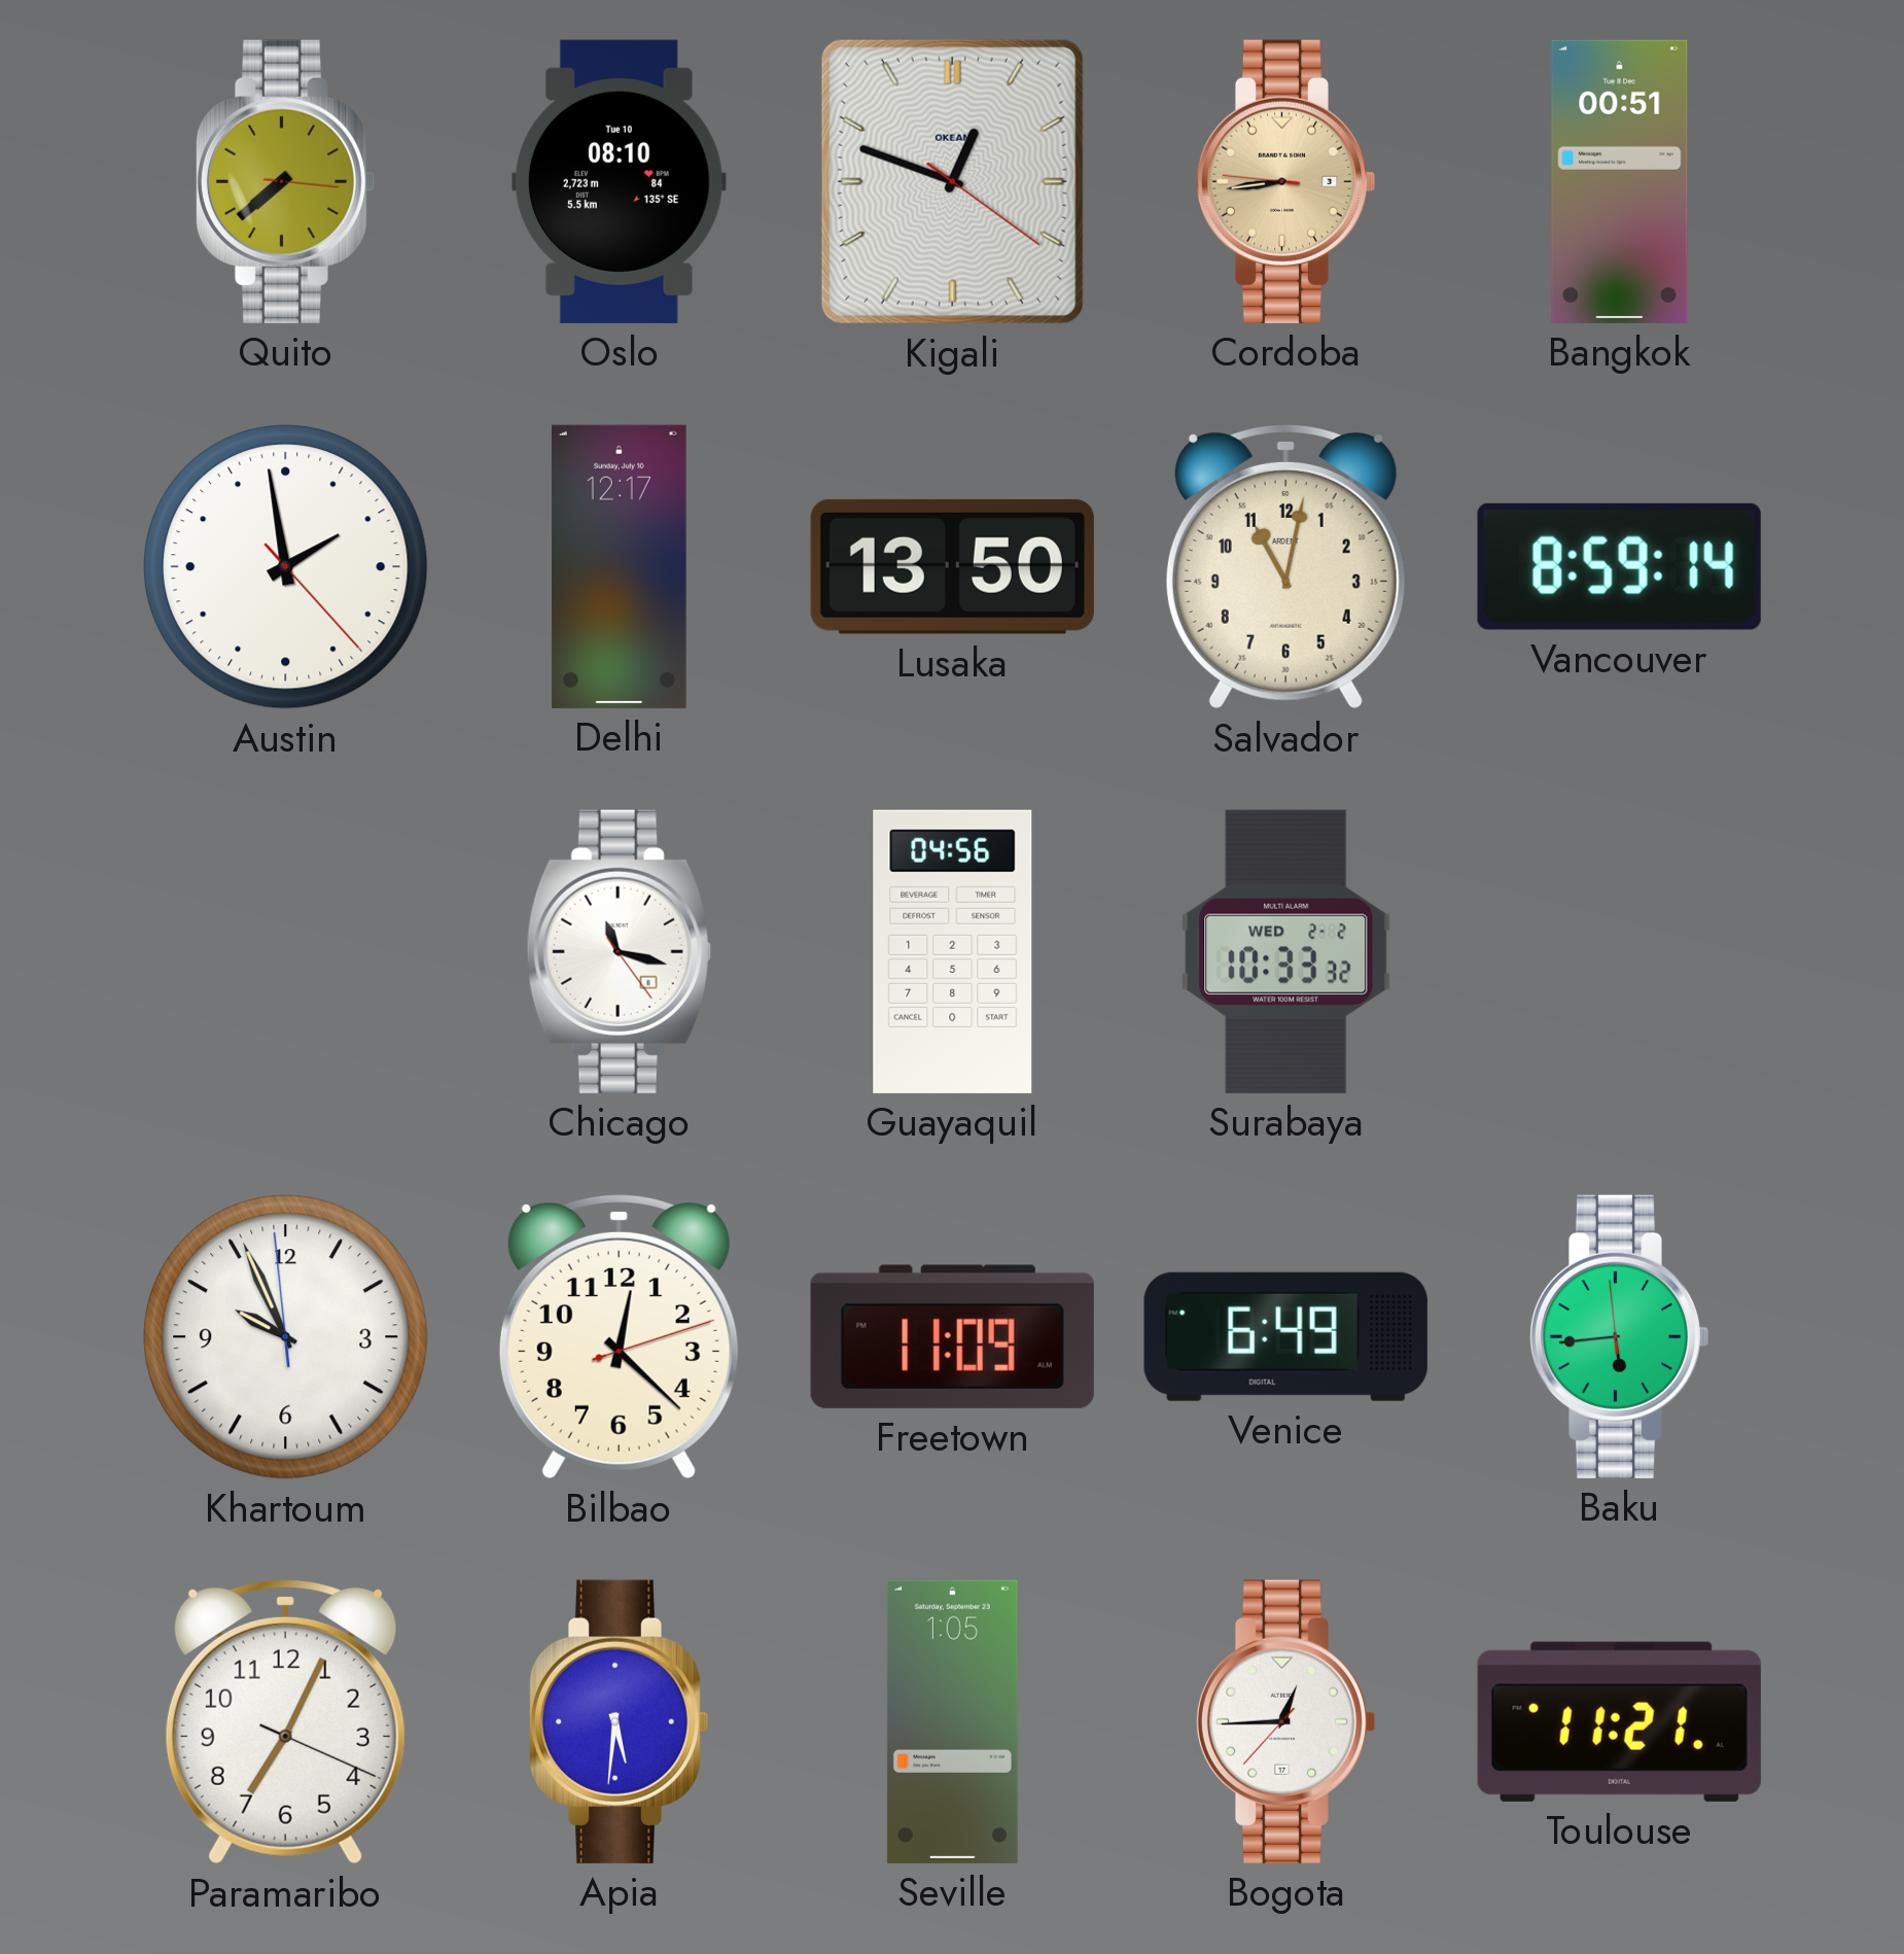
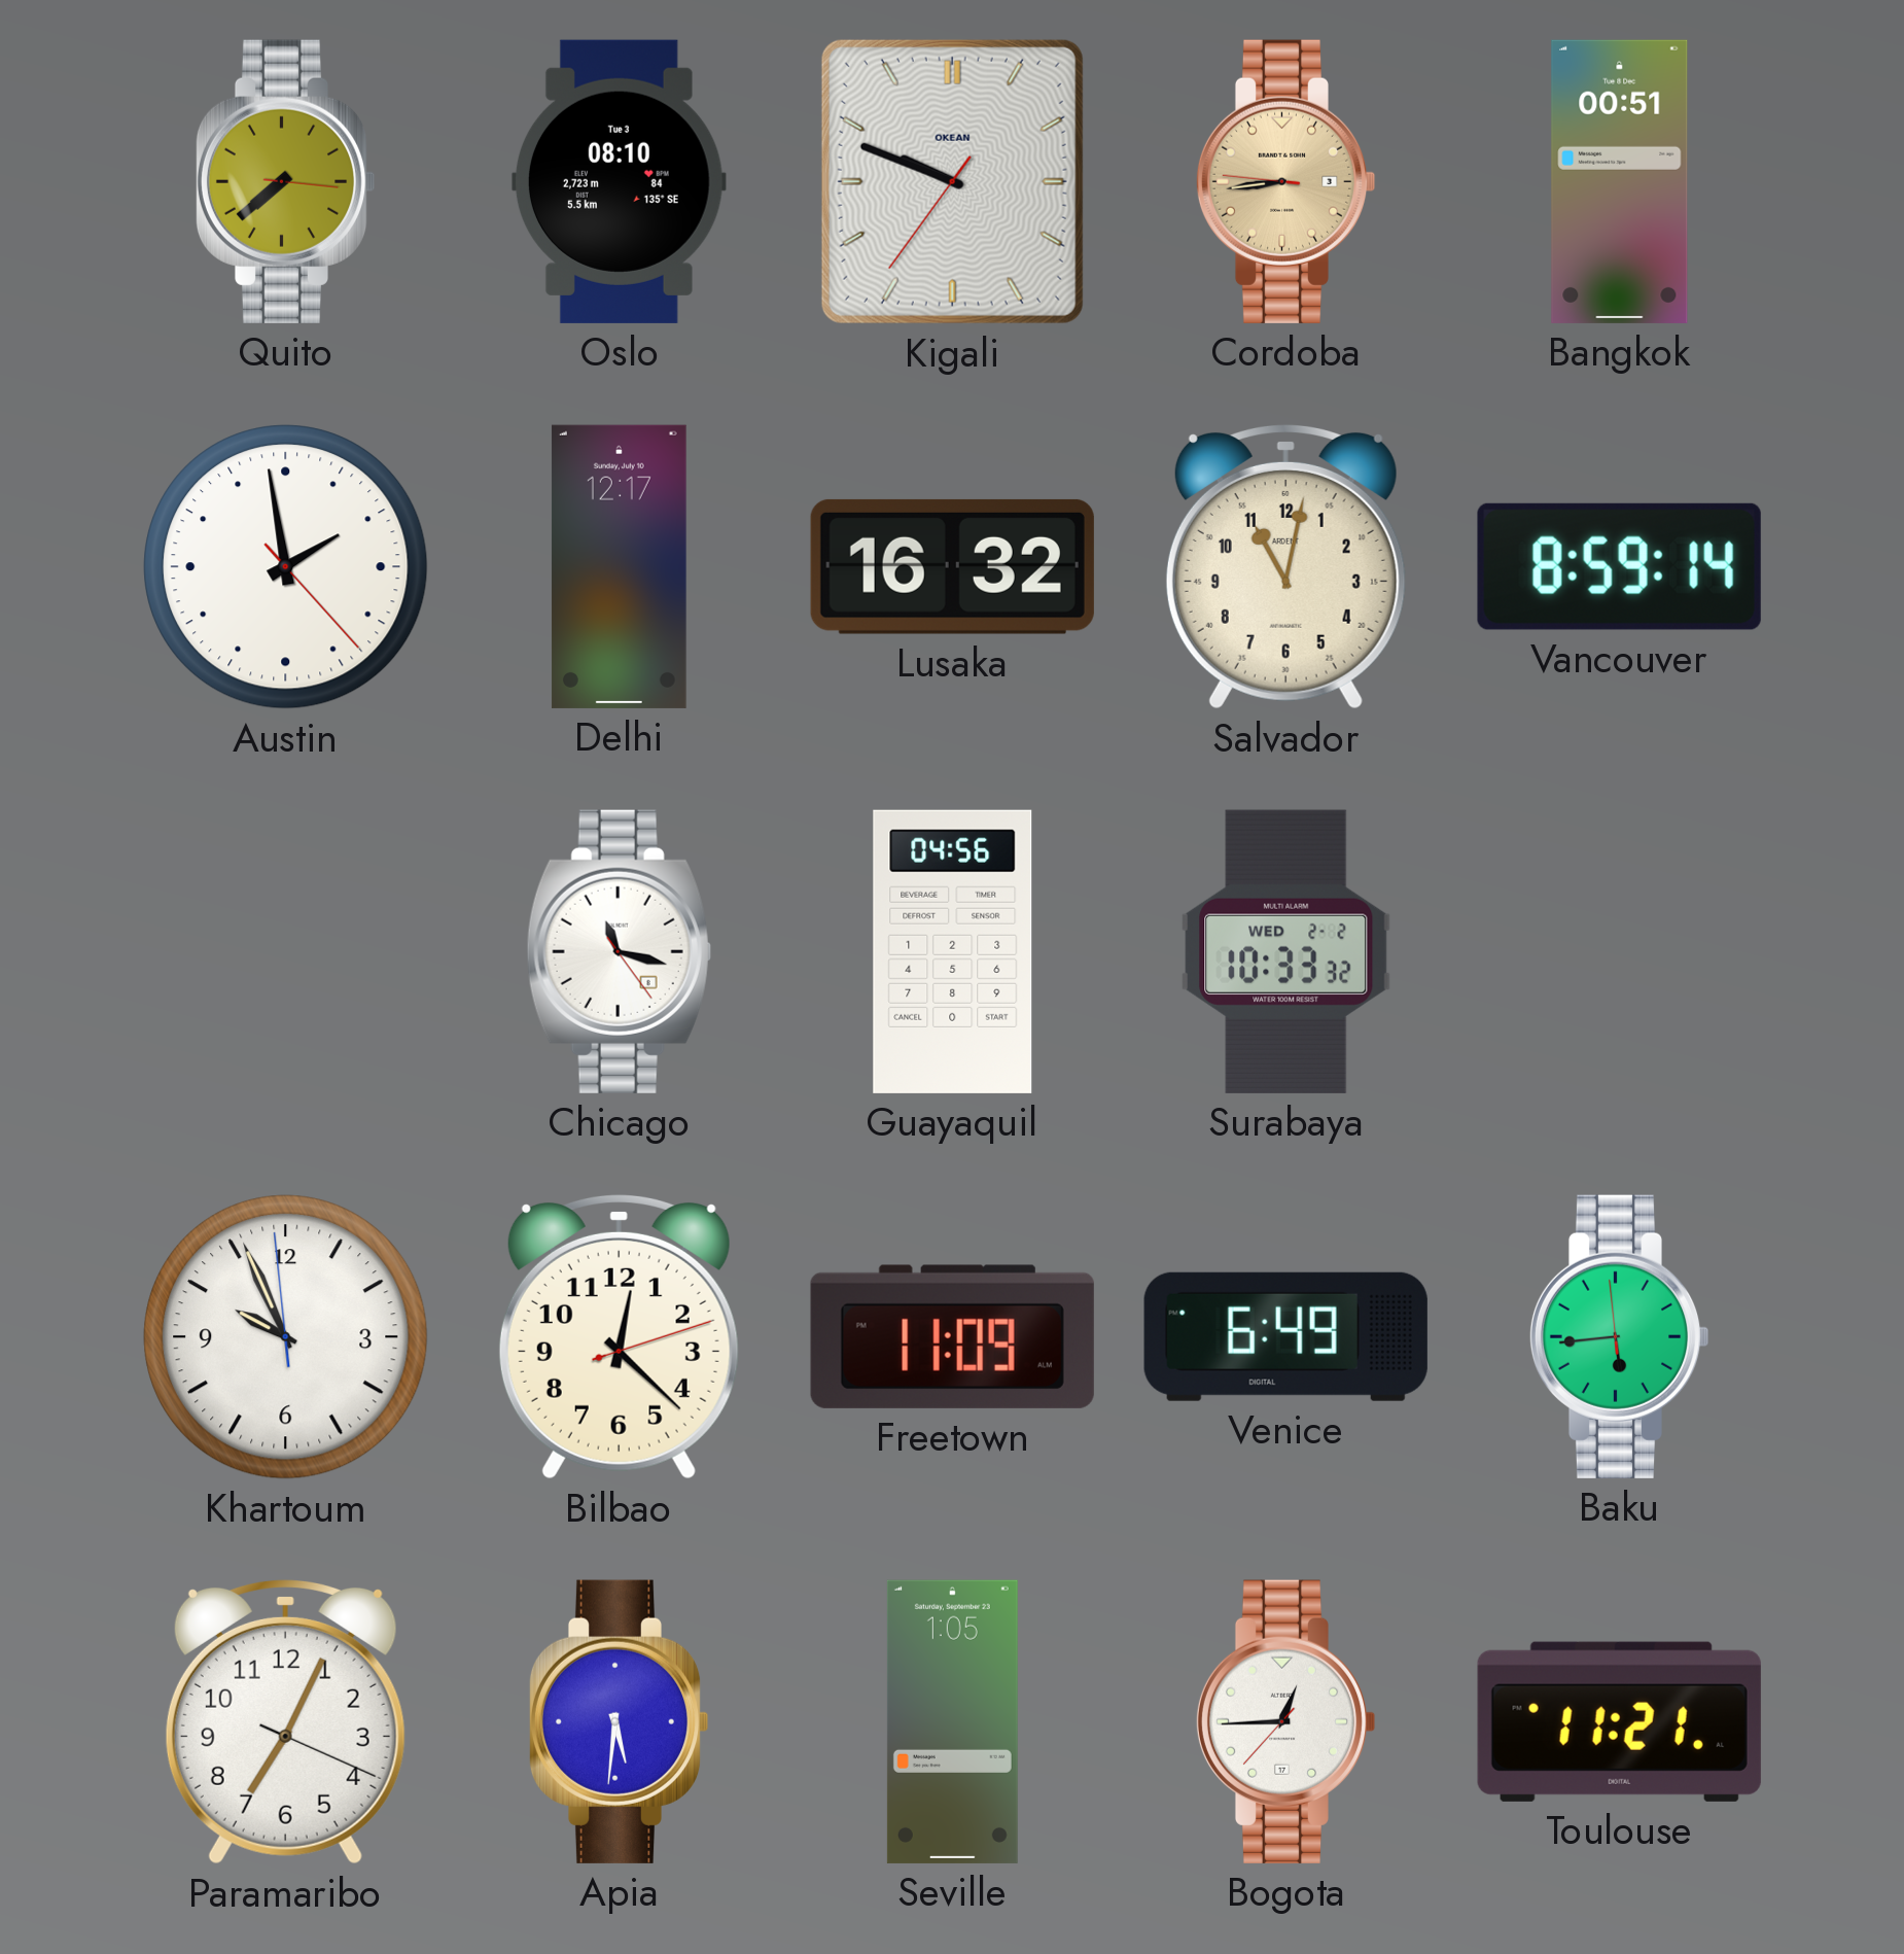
Oslo date: Tue 10 -> Tue 3 (619, 181)
Kigali: 12:48 -> 9:48 (952, 181)
Lusaka: 13:50 -> 16:32 (952, 566)
